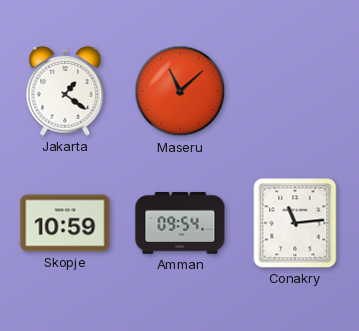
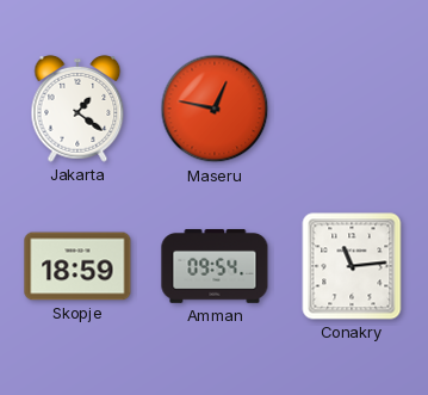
Maseru: 11:08 -> 12:47 (215, 109)
Skopje: 10:59 -> 18:59 (77, 266)
